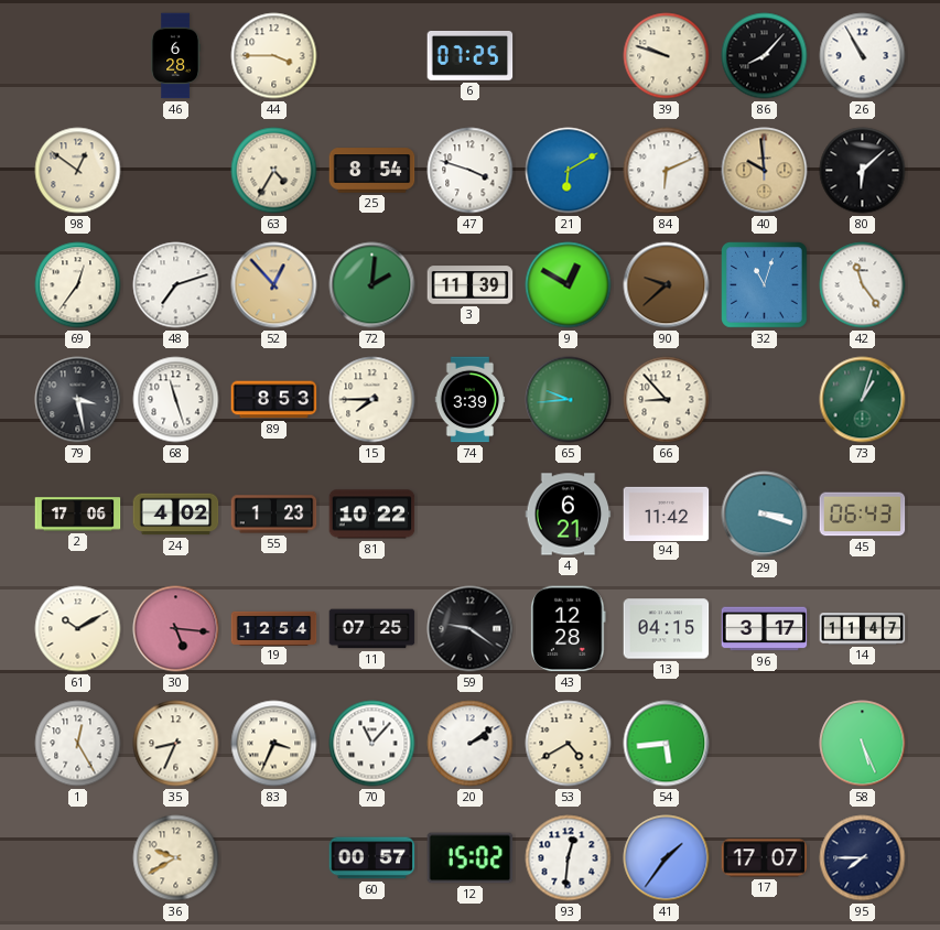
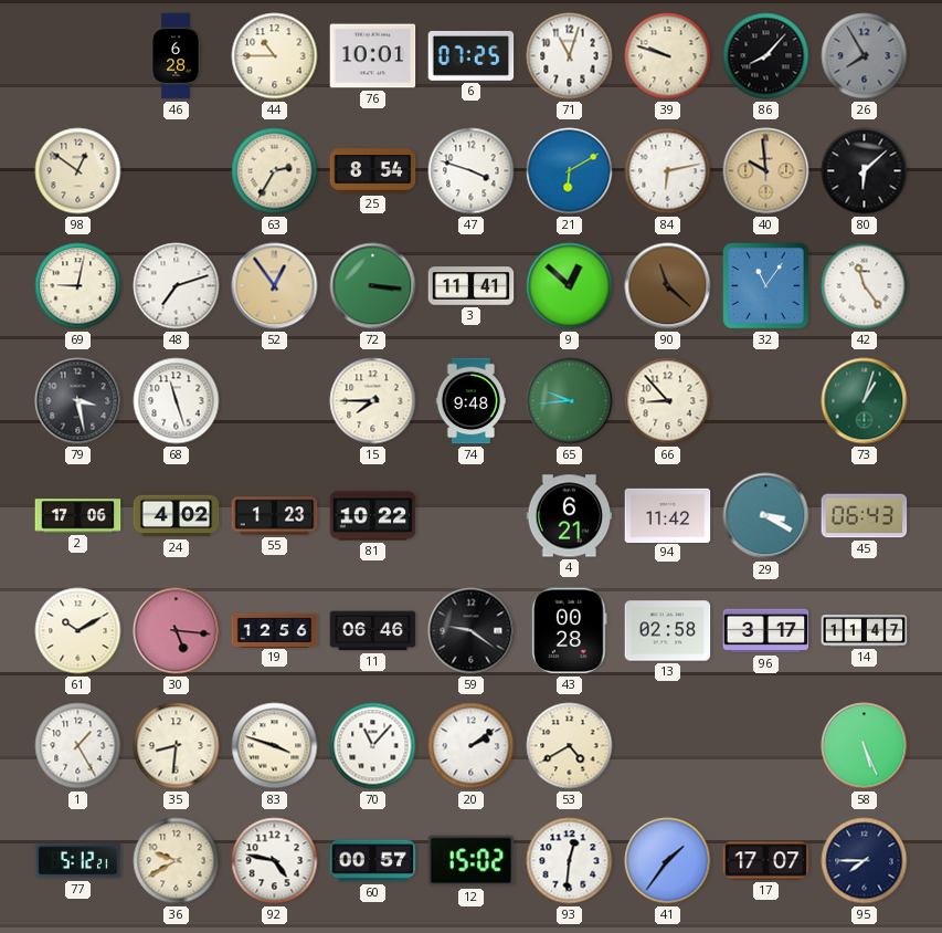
44: 3:45 -> 10:45 (275, 56)
76: none -> 10:01 (373, 56)
71: none -> 11:03 (570, 56)
26: 10:55 -> 7:55 (865, 56)
26 dial: white -> grey (865, 56)
63: 4:35 -> 2:35 (275, 171)
84: 6:11 -> 6:13 (668, 171)
69: 12:36 -> 9:02 (78, 286)
52: 12:53 -> 12:54 (275, 286)
72: 2:01 -> 3:16 (373, 286)
3: 11:39 -> 11:41 (472, 286)
9: 12:50 -> 12:52 (570, 286)
90: 9:38 -> 11:22 (668, 286)
32: 11:03 -> 11:06 (766, 286)
89: 8:53 -> none (274, 400)
74: 3:39 -> 9:48 (472, 401)
29: 3:18 -> 3:20 (766, 516)
19: 12:54 -> 12:56 (275, 630)
11: 07:25 -> 06:46 (373, 631)
43: 12:28 -> 00:28 (570, 631)
13: 04:15 -> 02:58 (668, 631)
1: 12:25 -> 1:25 (78, 746)
35: 8:34 -> 8:31 (177, 746)
83: 3:34 -> 3:48 (275, 746)
54: 5:44 -> none (667, 744)
77: none -> 5:12 (78, 861)
92: none -> 4:47 (275, 861)
